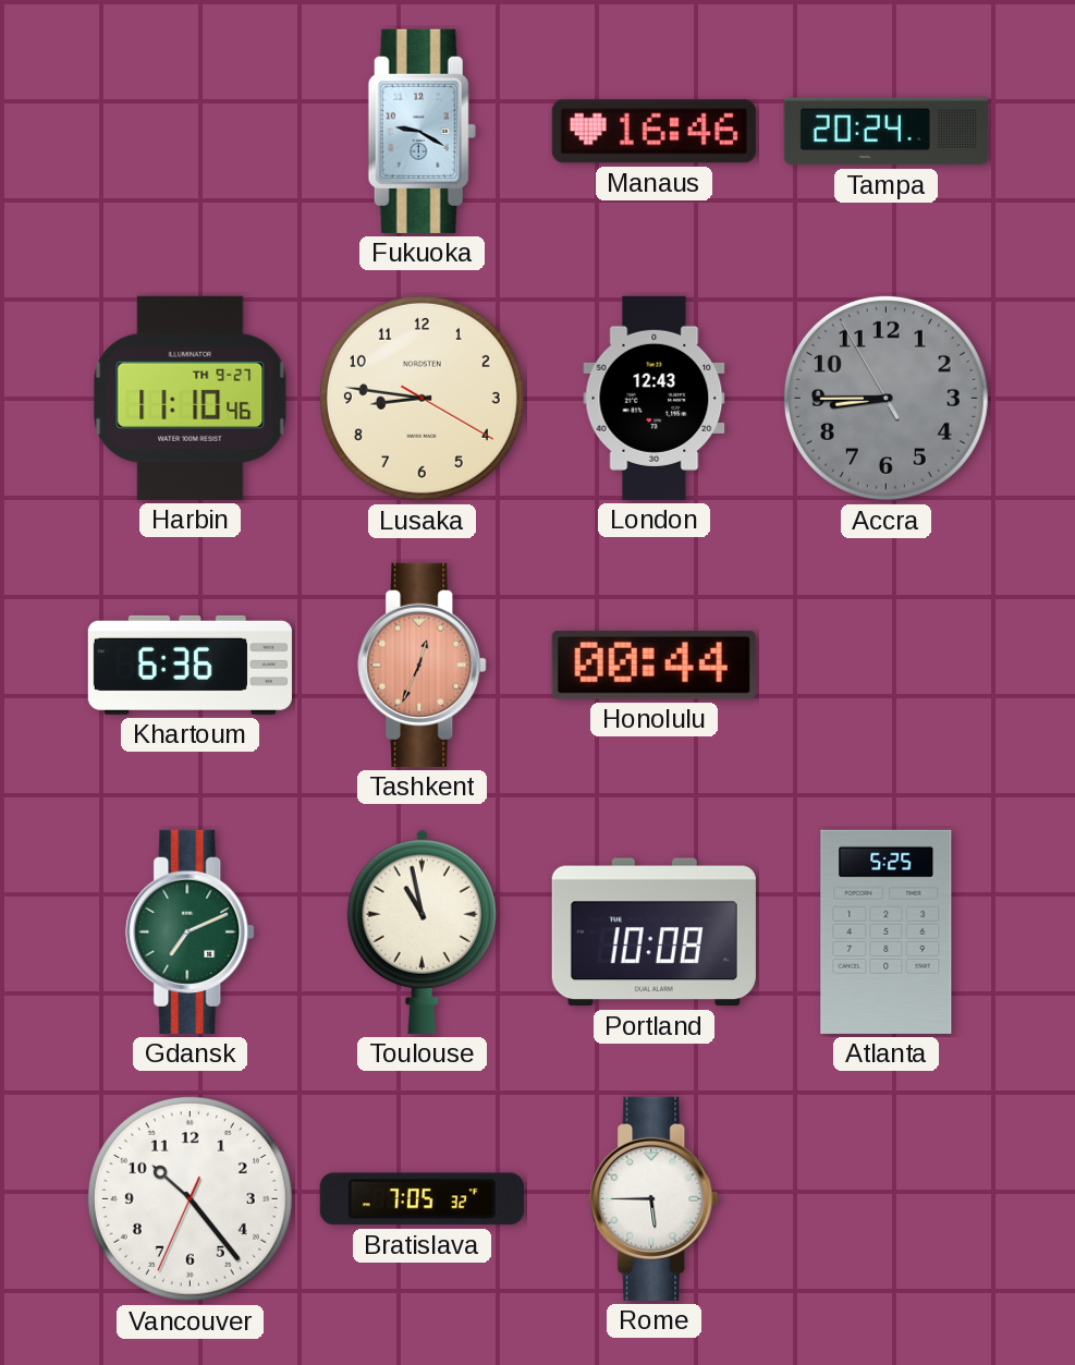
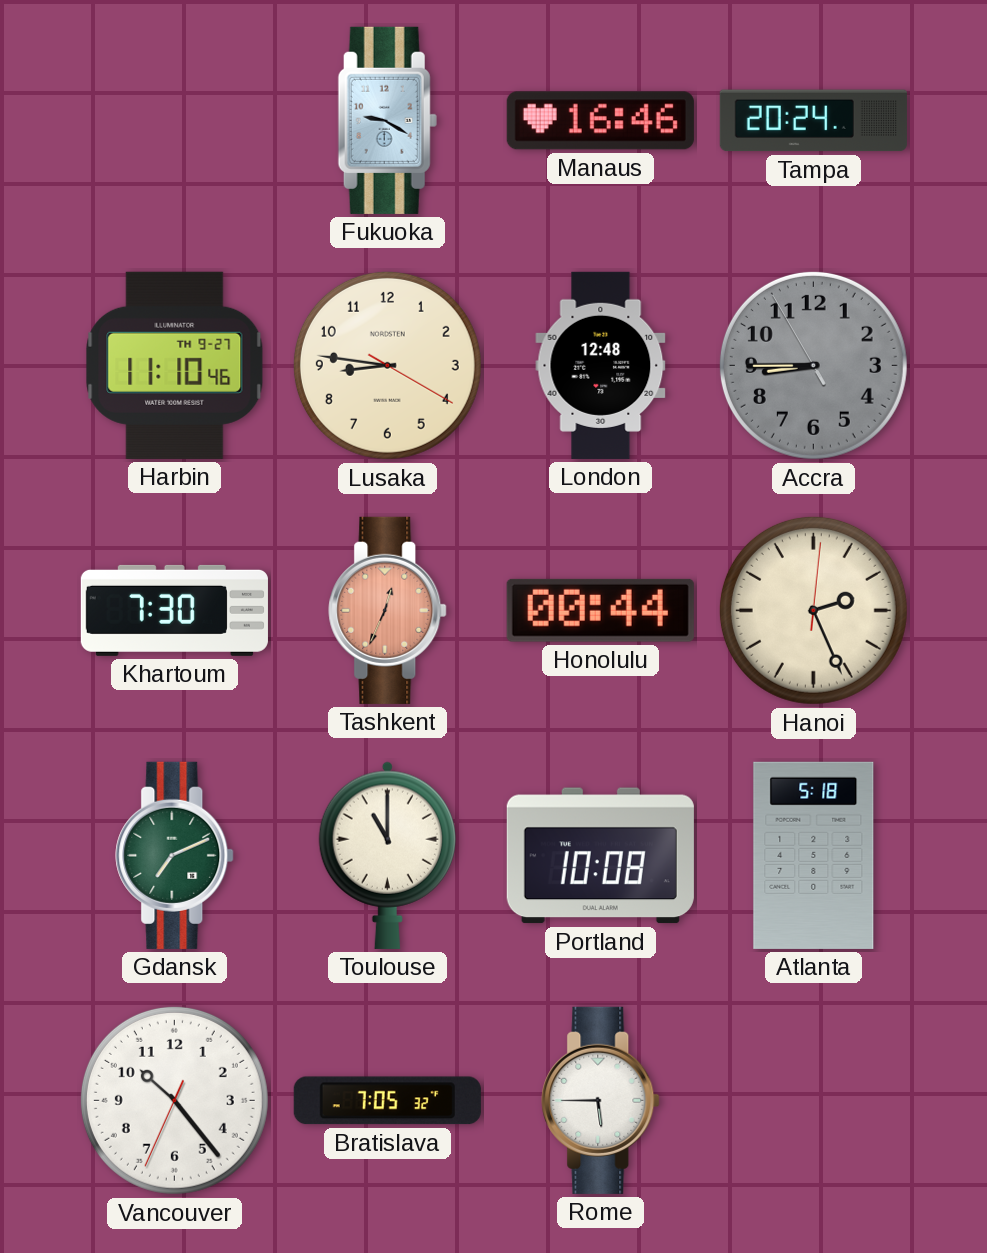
London: 12:43 -> 12:48 (601, 365)
Khartoum: 6:36 -> 7:30 (174, 610)
Hanoi: none -> 2:26 (813, 610)
Toulouse: 10:58 -> 11:00 (387, 855)
Atlanta: 5:25 -> 5:18 (814, 855)
